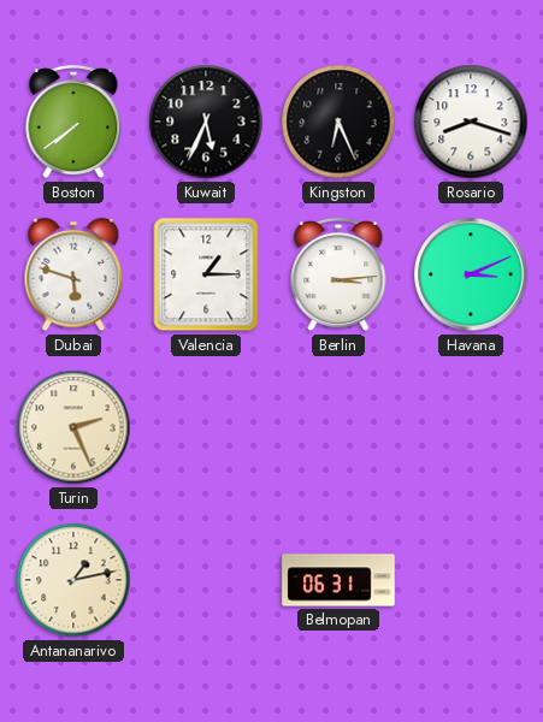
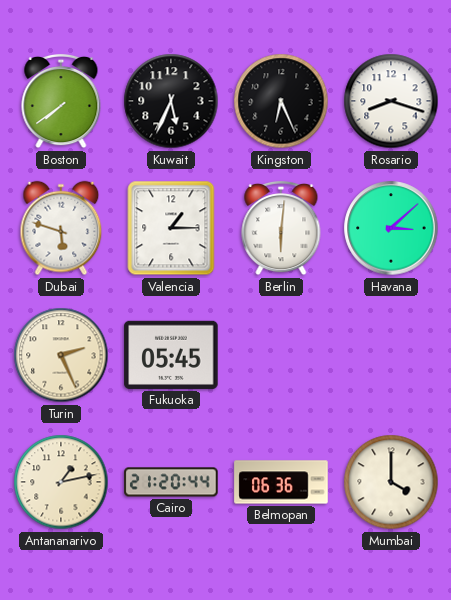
Berlin: 3:14 -> 6:01 (281, 228)
Havana: 3:11 -> 3:08 (391, 228)
Fukuoka: none -> 05:45 (171, 355)
Cairo: none -> 21:20 (171, 482)
Belmopan: 06:31 -> 06:36 (281, 482)
Mumbai: none -> 4:00 (391, 482)
